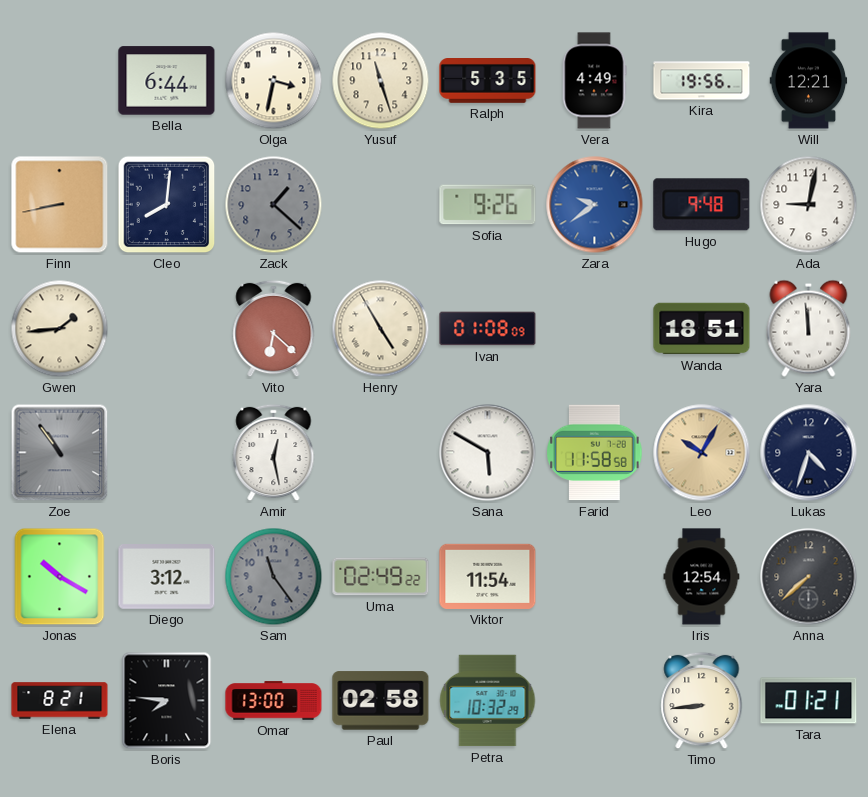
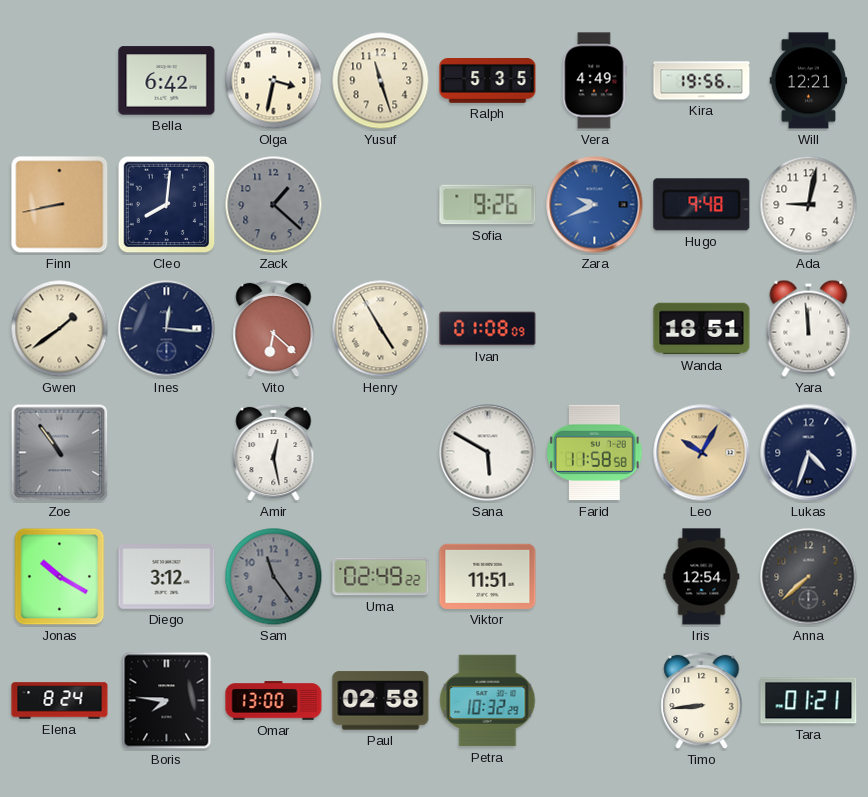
Bella: 6:44 -> 6:42 (167, 81)
Zara: 9:39 -> 9:41 (595, 205)
Gwen: 1:44 -> 1:39 (60, 329)
Ines: none -> 12:16 (167, 329)
Viktor: 11:54 -> 11:51 (488, 576)
Elena: 8:21 -> 8:24 (60, 701)
